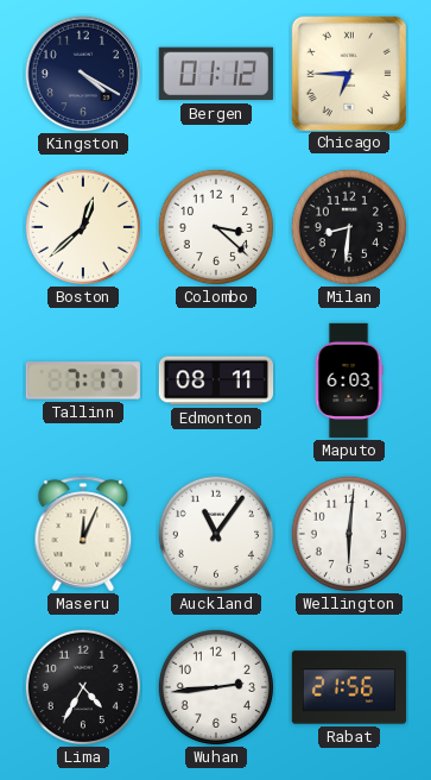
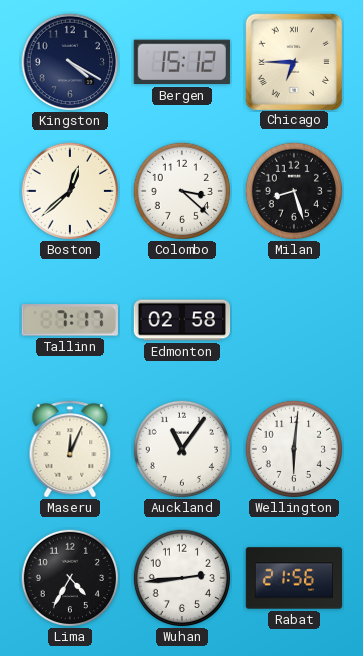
Bergen: 01:12 -> 15:12 (182, 62)
Milan: 8:31 -> 8:27 (293, 190)
Edmonton: 08:11 -> 02:58 (182, 320)
Maputo: 6:03 -> none (349, 380)
